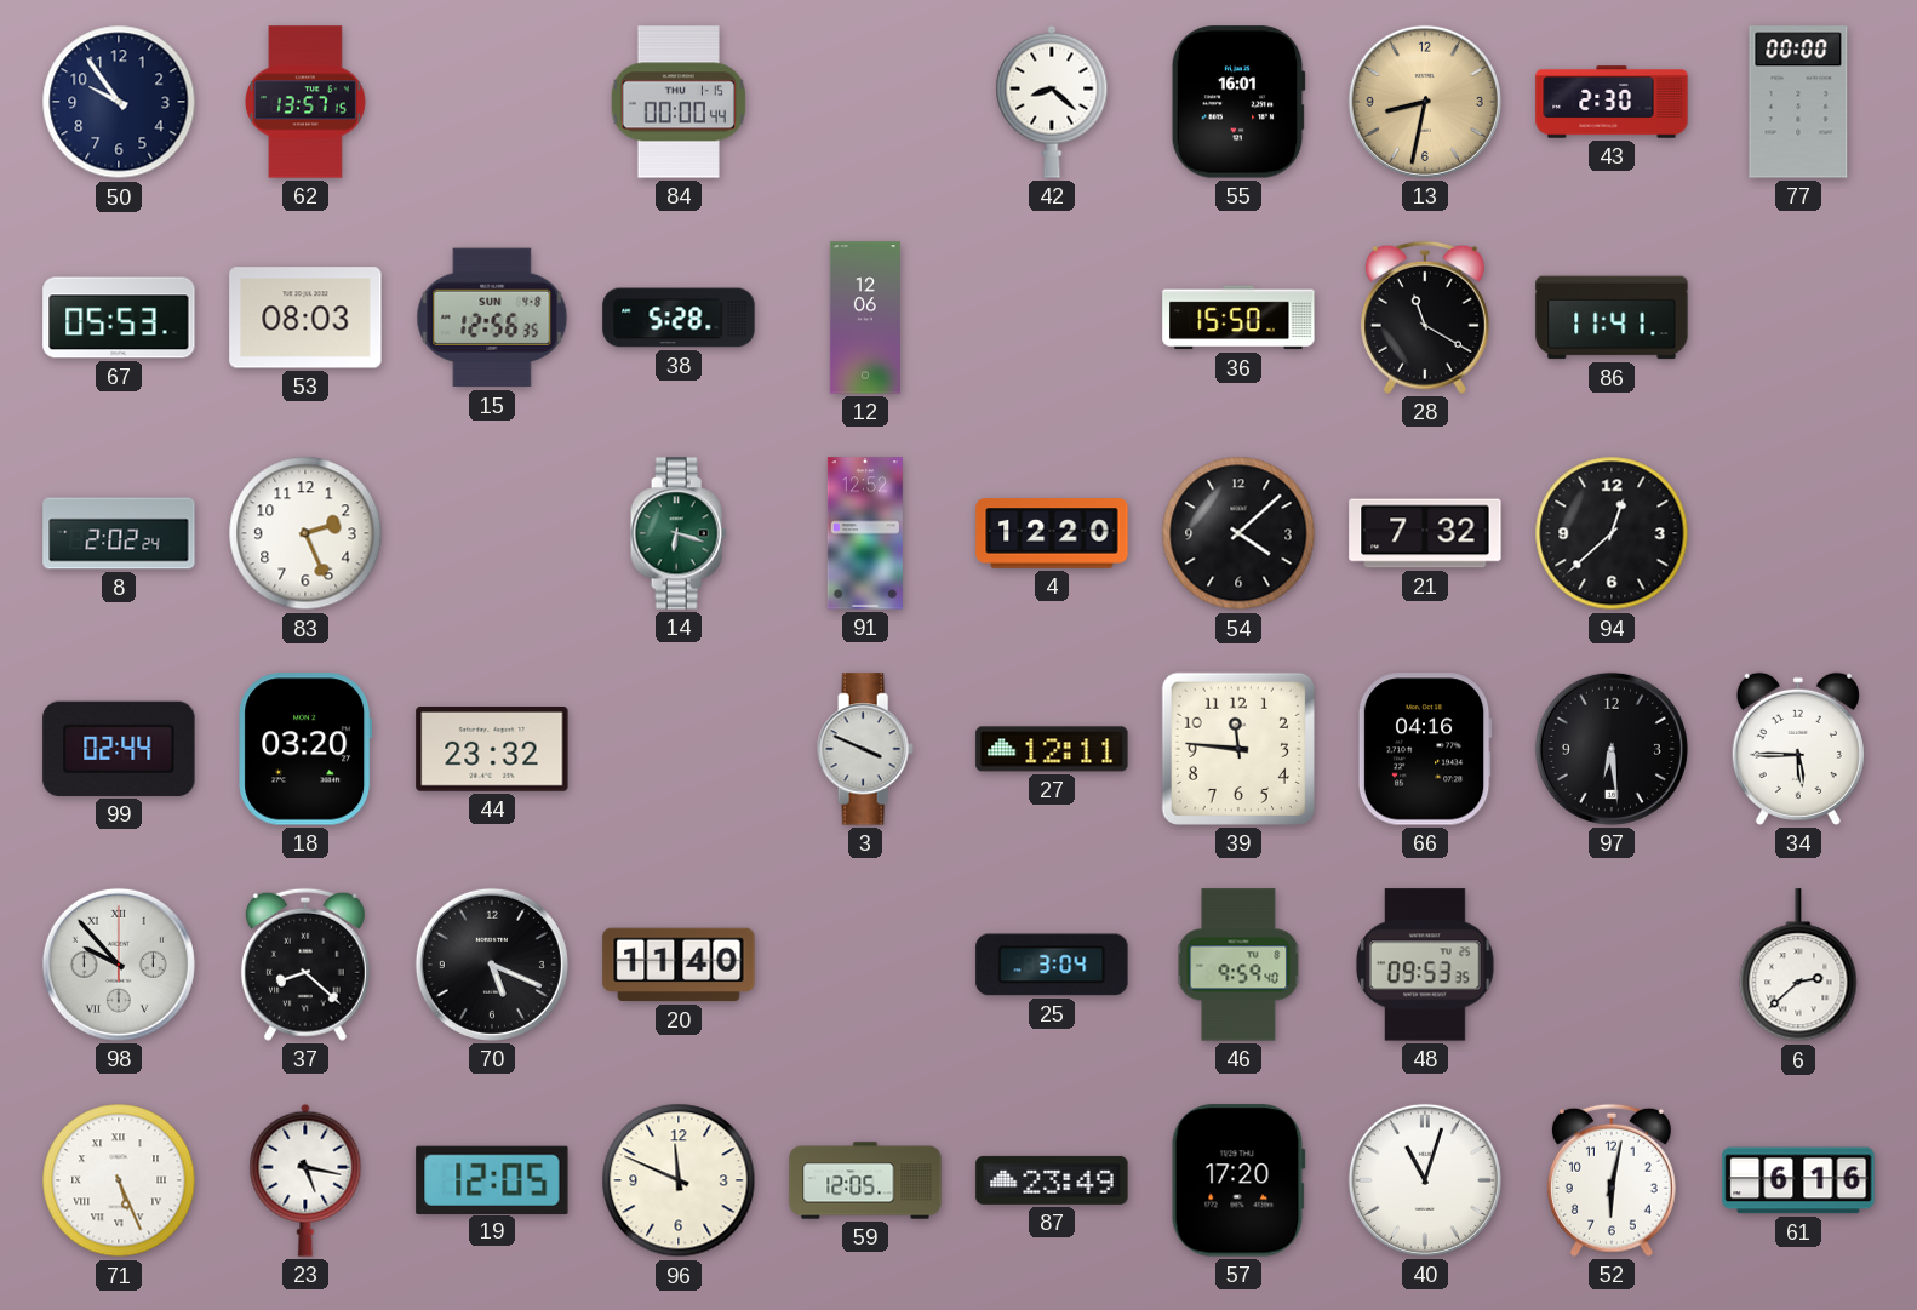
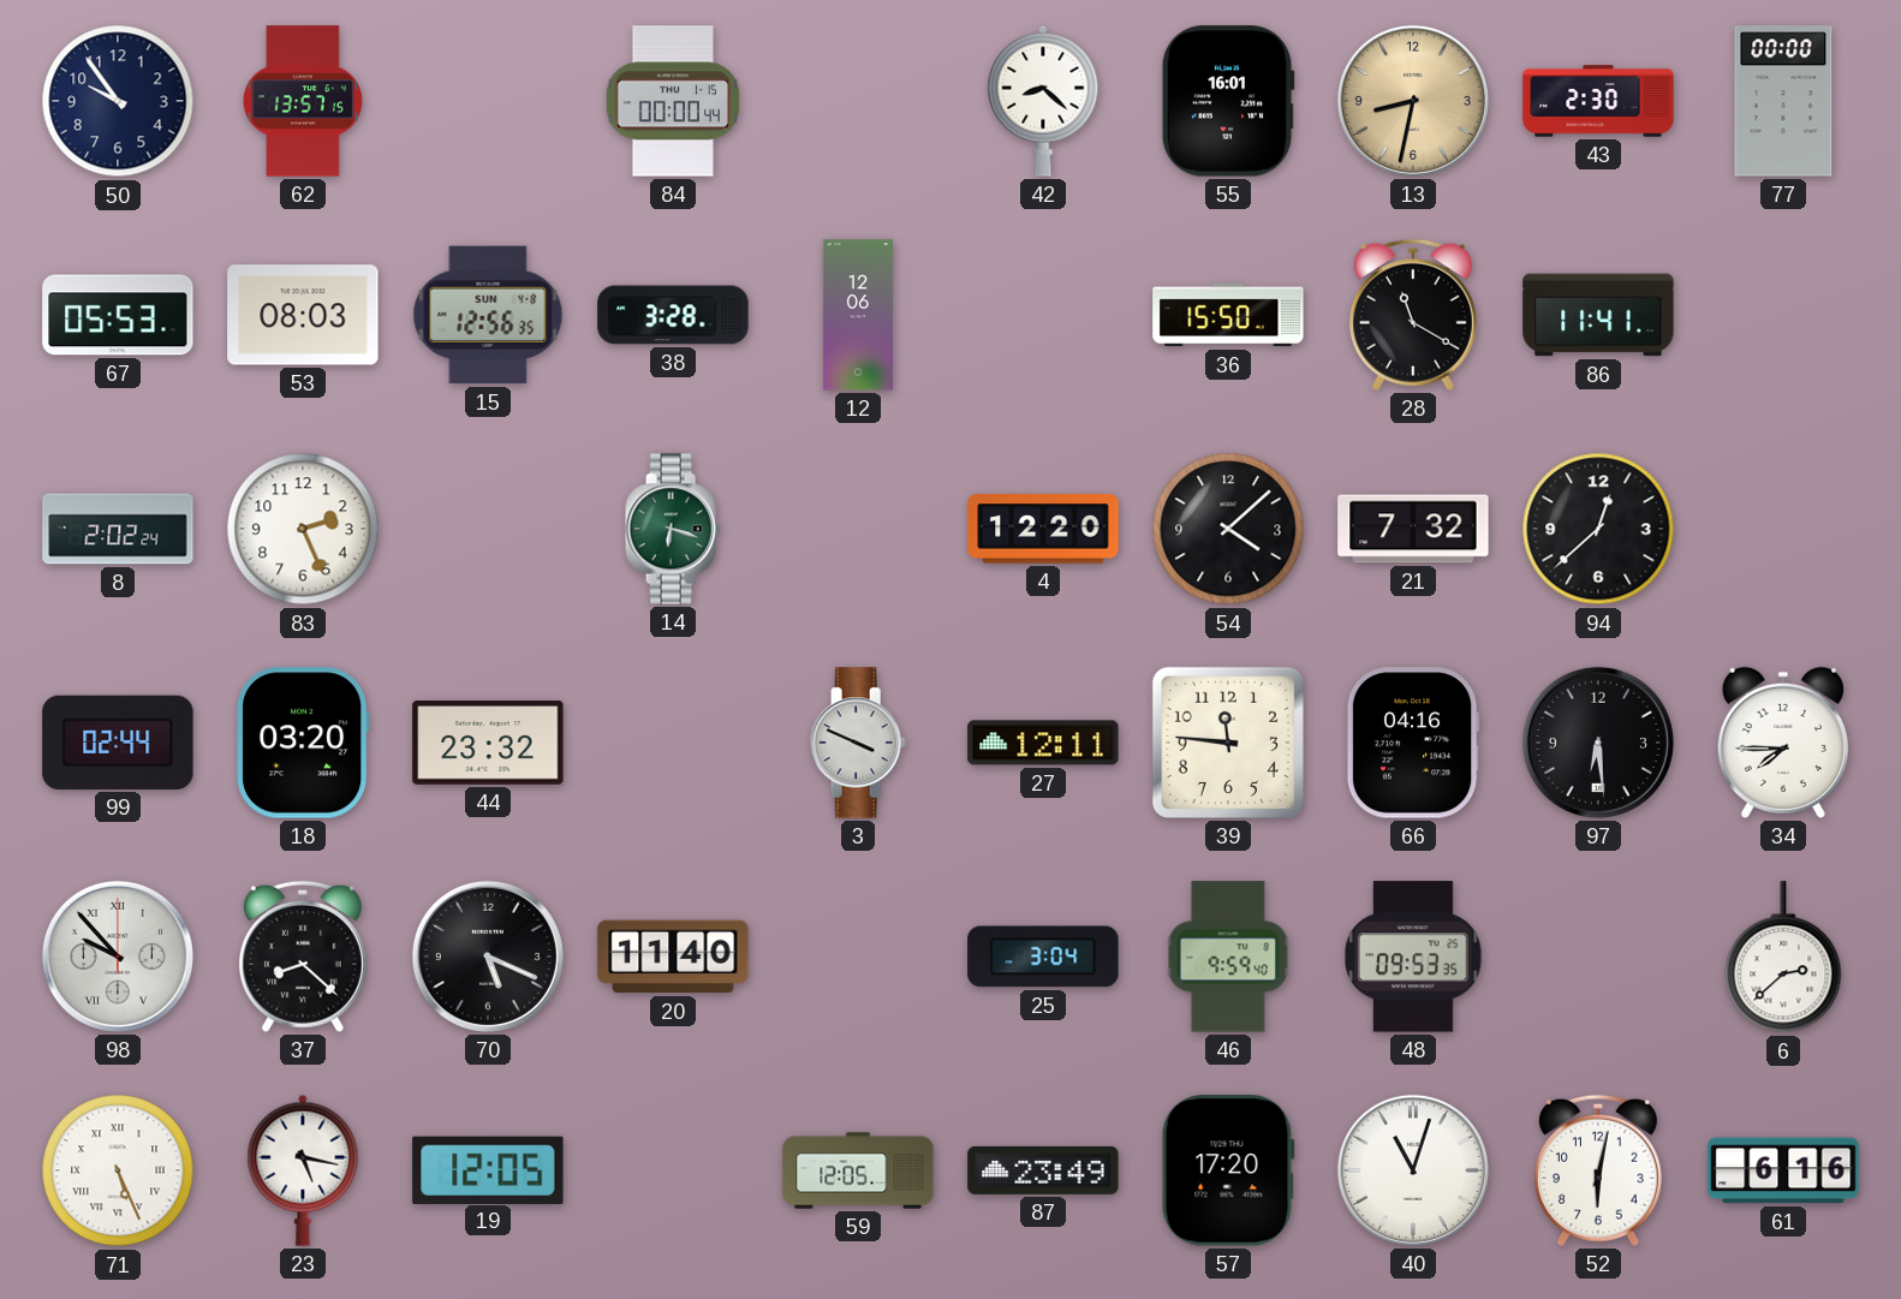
38: 5:28 -> 3:28 (673, 315)
91: 12:52 -> none (865, 533)
34: 5:45 -> 7:45 (1783, 743)
96: 11:49 -> none (679, 1180)
